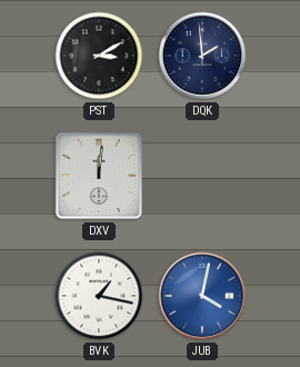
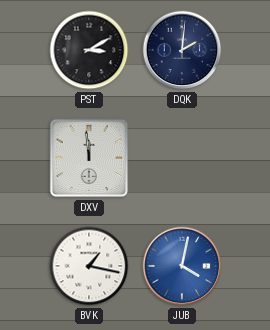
DQK: 1:59 -> 2:01 (182, 50)
DXV: 12:01 -> 11:59 (89, 158)
